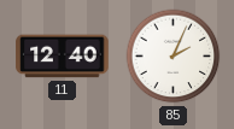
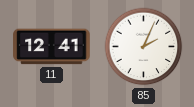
11: 12:40 -> 12:41 (52, 47)
